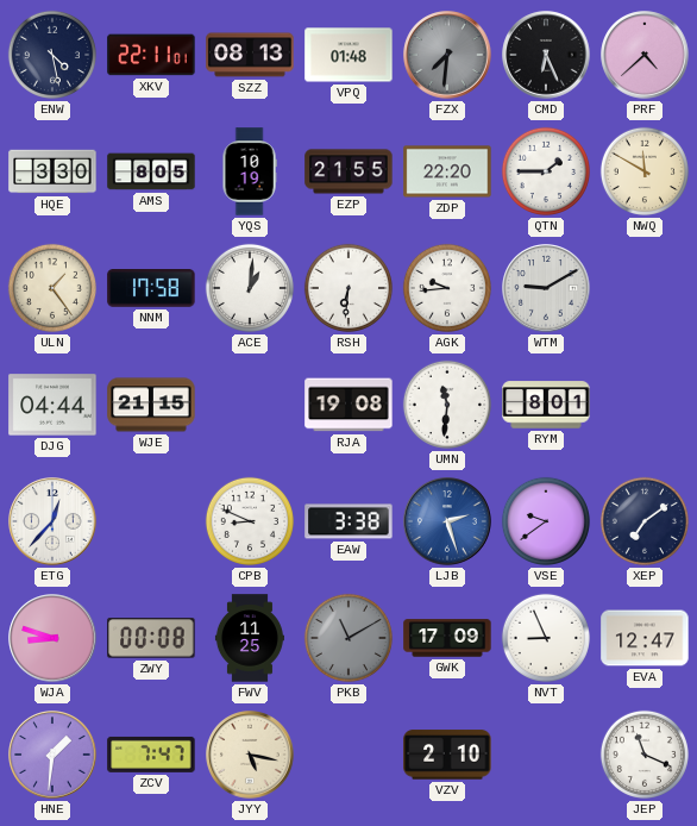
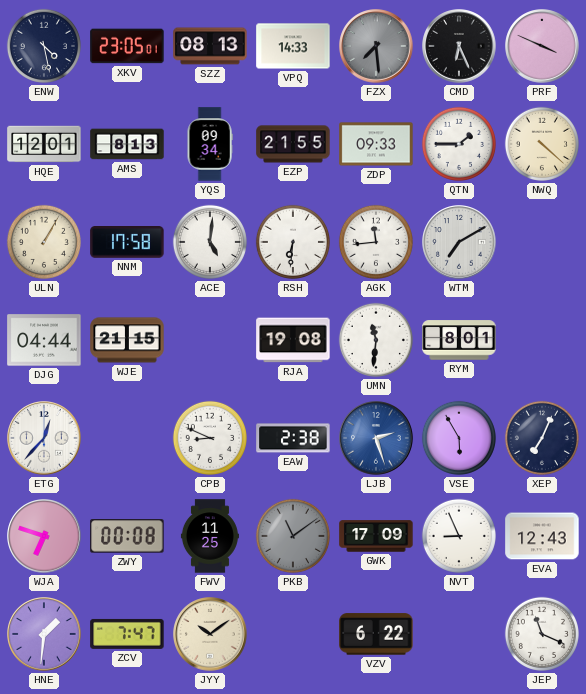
XKV: 22:11 -> 23:05 (127, 46)
VPQ: 01:48 -> 14:33 (293, 46)
FZX: 7:31 -> 7:29 (376, 46)
PRF: 4:38 -> 3:49 (542, 46)
HQE: 3:30 -> 12:01 (44, 144)
AMS: 8:05 -> 8:13 (127, 144)
YQS: 10:19 -> 09:34 (210, 144)
ZDP: 22:20 -> 09:33 (376, 144)
NWQ: 11:50 -> 4:22 (542, 144)
ULN: 1:24 -> 1:05 (44, 242)
ACE: 1:01 -> 5:01 (210, 242)
AGK: 9:44 -> 11:44 (376, 242)
WTM: 9:10 -> 7:10 (459, 242)
EAW: 3:38 -> 2:38 (293, 438)
VSE: 9:39 -> 5:55 (459, 438)
XEP: 7:09 -> 7:04 (542, 438)
WJA: 8:48 -> 6:48 (44, 536)
PKB: 11:10 -> 11:09 (293, 536)
EVA: 12:47 -> 12:43 (542, 536)
JYY: 5:17 -> 10:09 (210, 634)
VZV: 2:10 -> 6:22 (376, 634)
